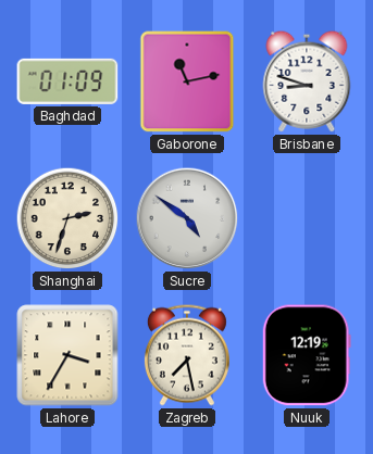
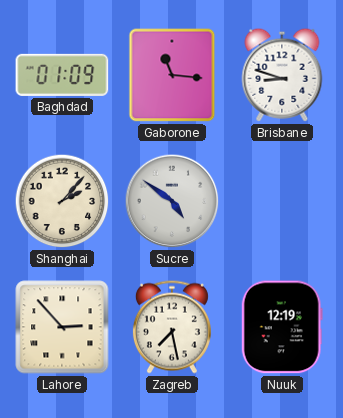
Gaborone: 11:13 -> 11:16 (172, 75)
Shanghai: 2:33 -> 2:07 (62, 201)
Lahore: 3:35 -> 2:53 (62, 327)
